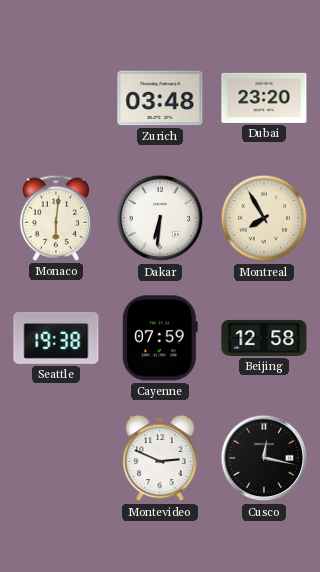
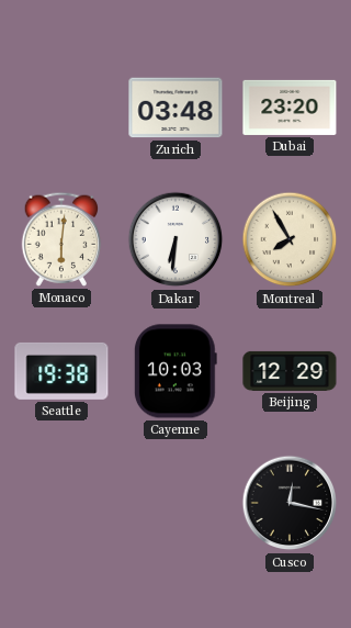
Cayenne: 07:59 -> 10:03 (175, 371)
Beijing: 12:58 -> 12:29 (290, 371)
Montevideo: 2:49 -> none (160, 458)
